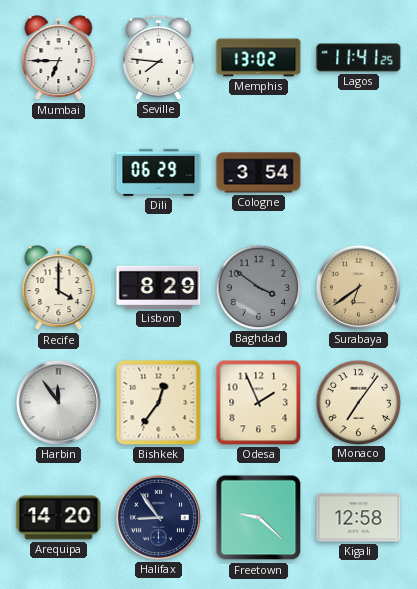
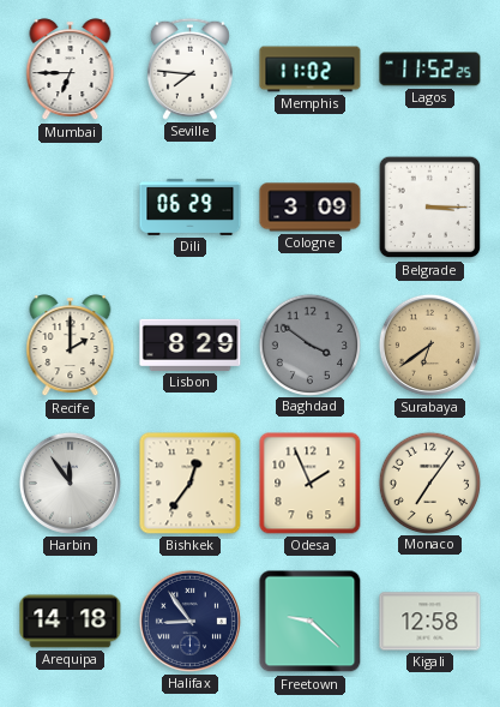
Memphis: 13:02 -> 11:02 (311, 70)
Lagos: 11:41 -> 11:52 (430, 70)
Cologne: 3:54 -> 3:09 (311, 208)
Belgrade: none -> 3:15 (430, 208)
Recife: 4:00 -> 2:00 (71, 346)
Arequipa: 14:20 -> 14:18 (71, 622)
